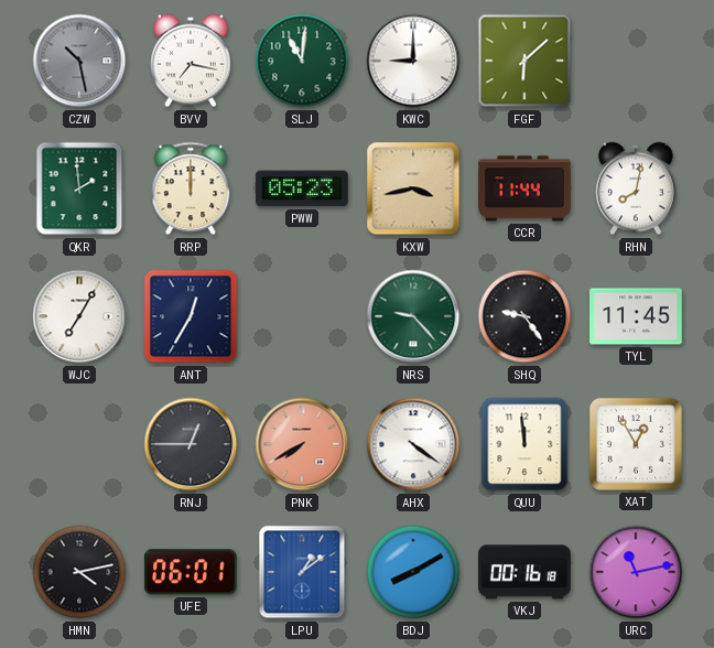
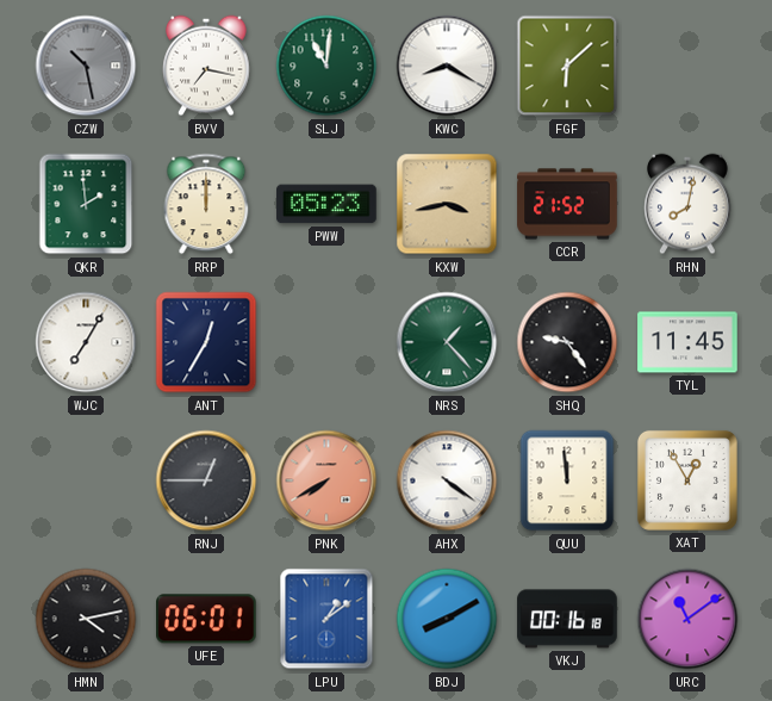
KWC: 9:00 -> 8:20 (447, 66)
CCR: 11:44 -> 21:52 (567, 204)
NRS: 9:23 -> 1:23 (447, 342)
URC: 11:13 -> 11:09 (687, 619)
